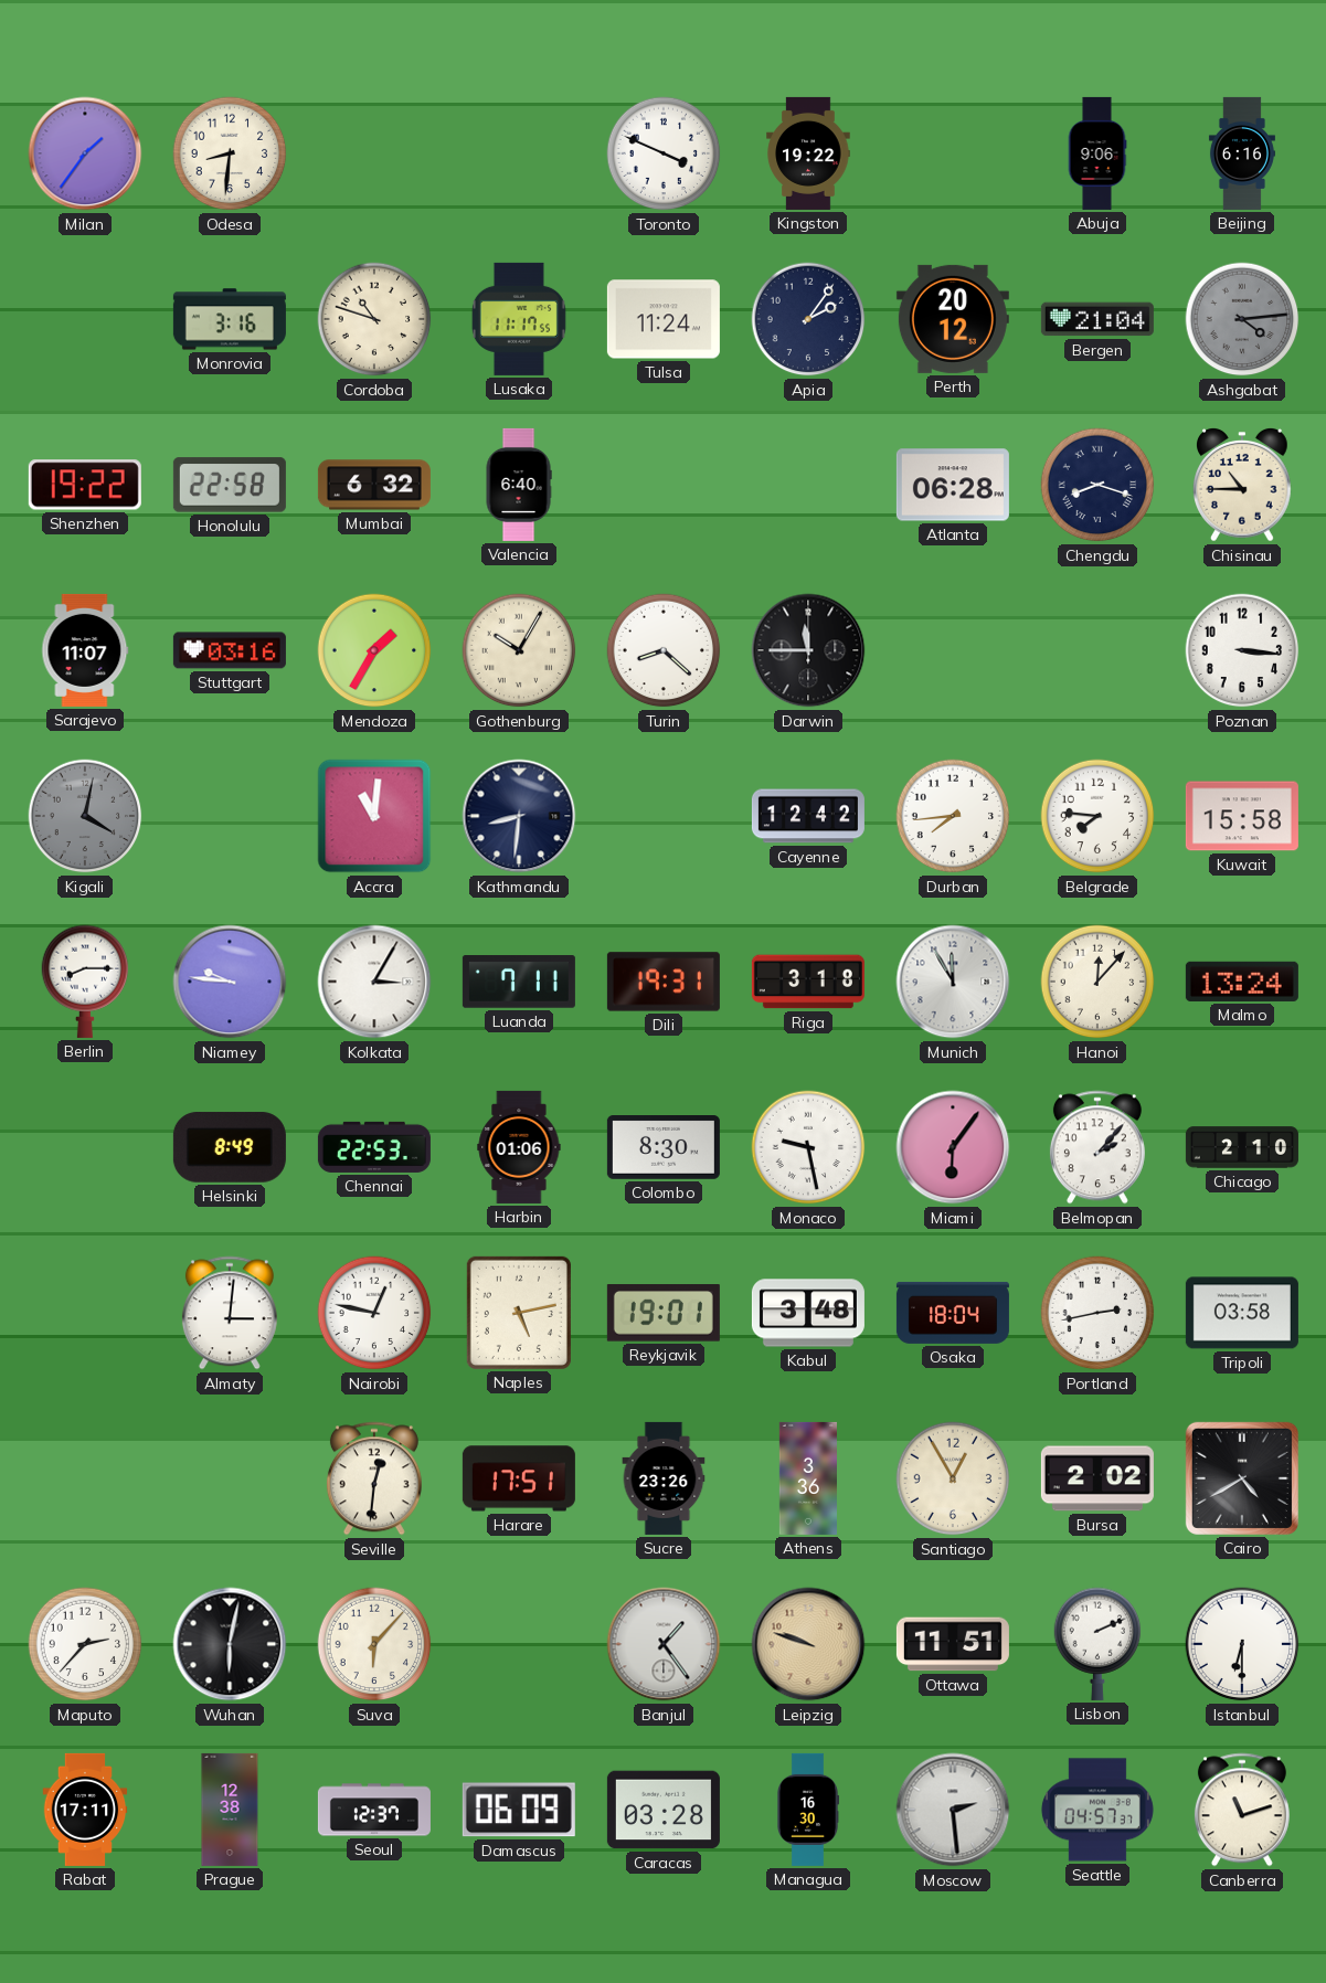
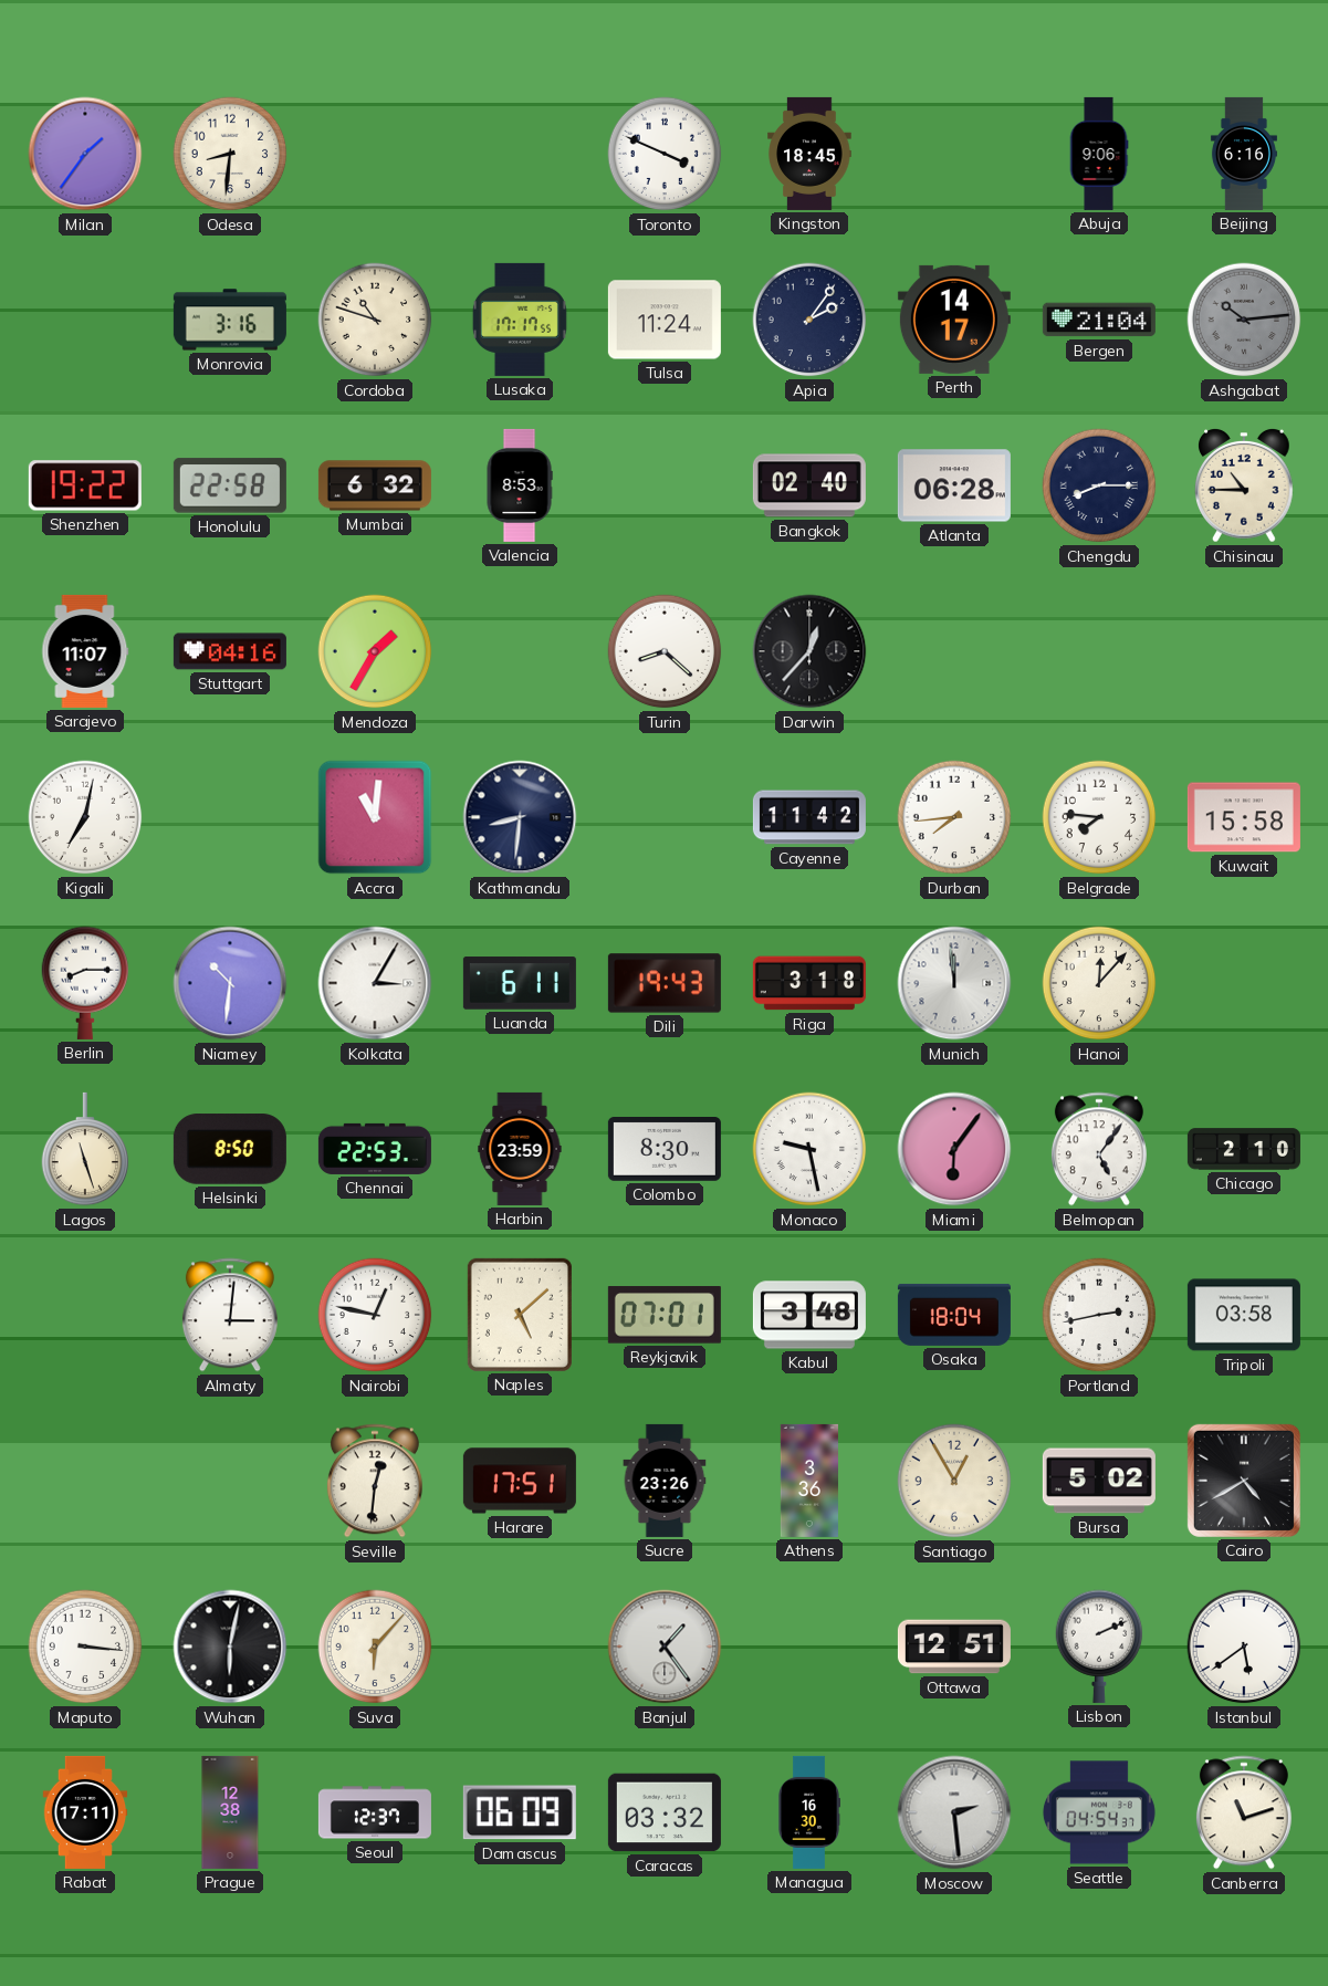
Kingston: 19:22 -> 18:45 (809, 154)
Lusaka: 11:17 -> 17:17 (520, 320)
Perth: 20:12 -> 14:17 (954, 320)
Ashgabat: 4:14 -> 10:14 (1244, 320)
Valencia: 6:40 -> 8:53 (520, 485)
Bangkok: none -> 02:40 (809, 485)
Chengdu: 8:18 -> 8:15 (1099, 485)
Stuttgart: 03:16 -> 04:16 (230, 651)
Gothenburg: 10:05 -> none (519, 650)
Darwin: 11:45 -> 12:37 (809, 651)
Poznan: 3:16 -> none (1242, 650)
Kigali: 4:02 -> 7:02 (85, 817)
Kigali dial: grey -> white (85, 817)
Cayenne: 12:42 -> 11:42 (809, 817)
Niamey: 9:46 -> 10:31 (230, 983)
Luanda: 7:11 -> 6:11 (520, 983)
Dili: 19:31 -> 19:43 (665, 983)
Munich: 11:55 -> 11:59 (954, 983)
Malmo: 13:24 -> none (1242, 982)
Lagos: none -> 11:27 (85, 1149)
Helsinki: 8:49 -> 8:50 (230, 1149)
Harbin: 01:06 -> 23:59 (520, 1149)
Belmopan: 2:07 -> 5:06 (1099, 1149)
Naples: 5:13 -> 5:08 (520, 1315)
Reykjavik: 19:01 -> 07:01 (665, 1315)
Bursa: 2:02 -> 5:02 (1099, 1481)
Maputo: 2:37 -> 3:16 (85, 1647)
Leipzig: 9:48 -> none (808, 1644)
Ottawa: 11:51 -> 12:51 (954, 1647)
Istanbul: 6:30 -> 5:39 (1244, 1647)
Caracas: 03:28 -> 03:32 (665, 1812)
Seattle: 04:57 -> 04:54 (1099, 1812)
